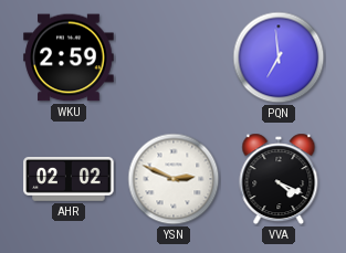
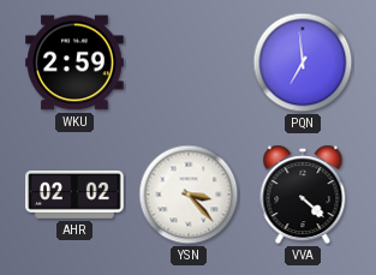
YSN: 2:49 -> 3:23 (189, 195)
VVA: 4:19 -> 4:22 (303, 195)
